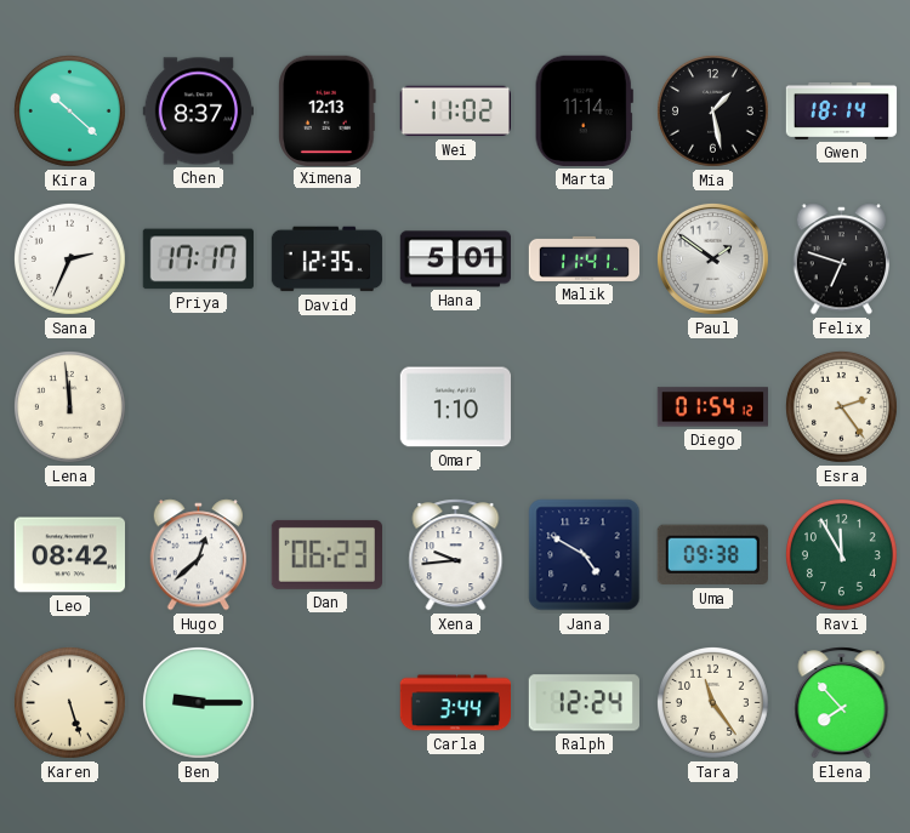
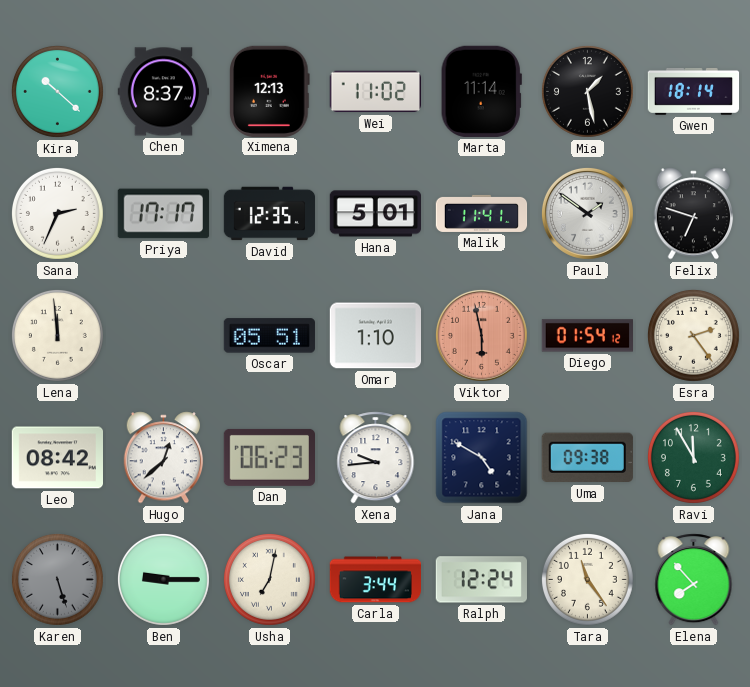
Oscar: none -> 05:51 (269, 336)
Viktor: none -> 5:58 (481, 335)
Karen dial: cream -> grey (57, 579)
Usha: none -> 7:02 (269, 579)
